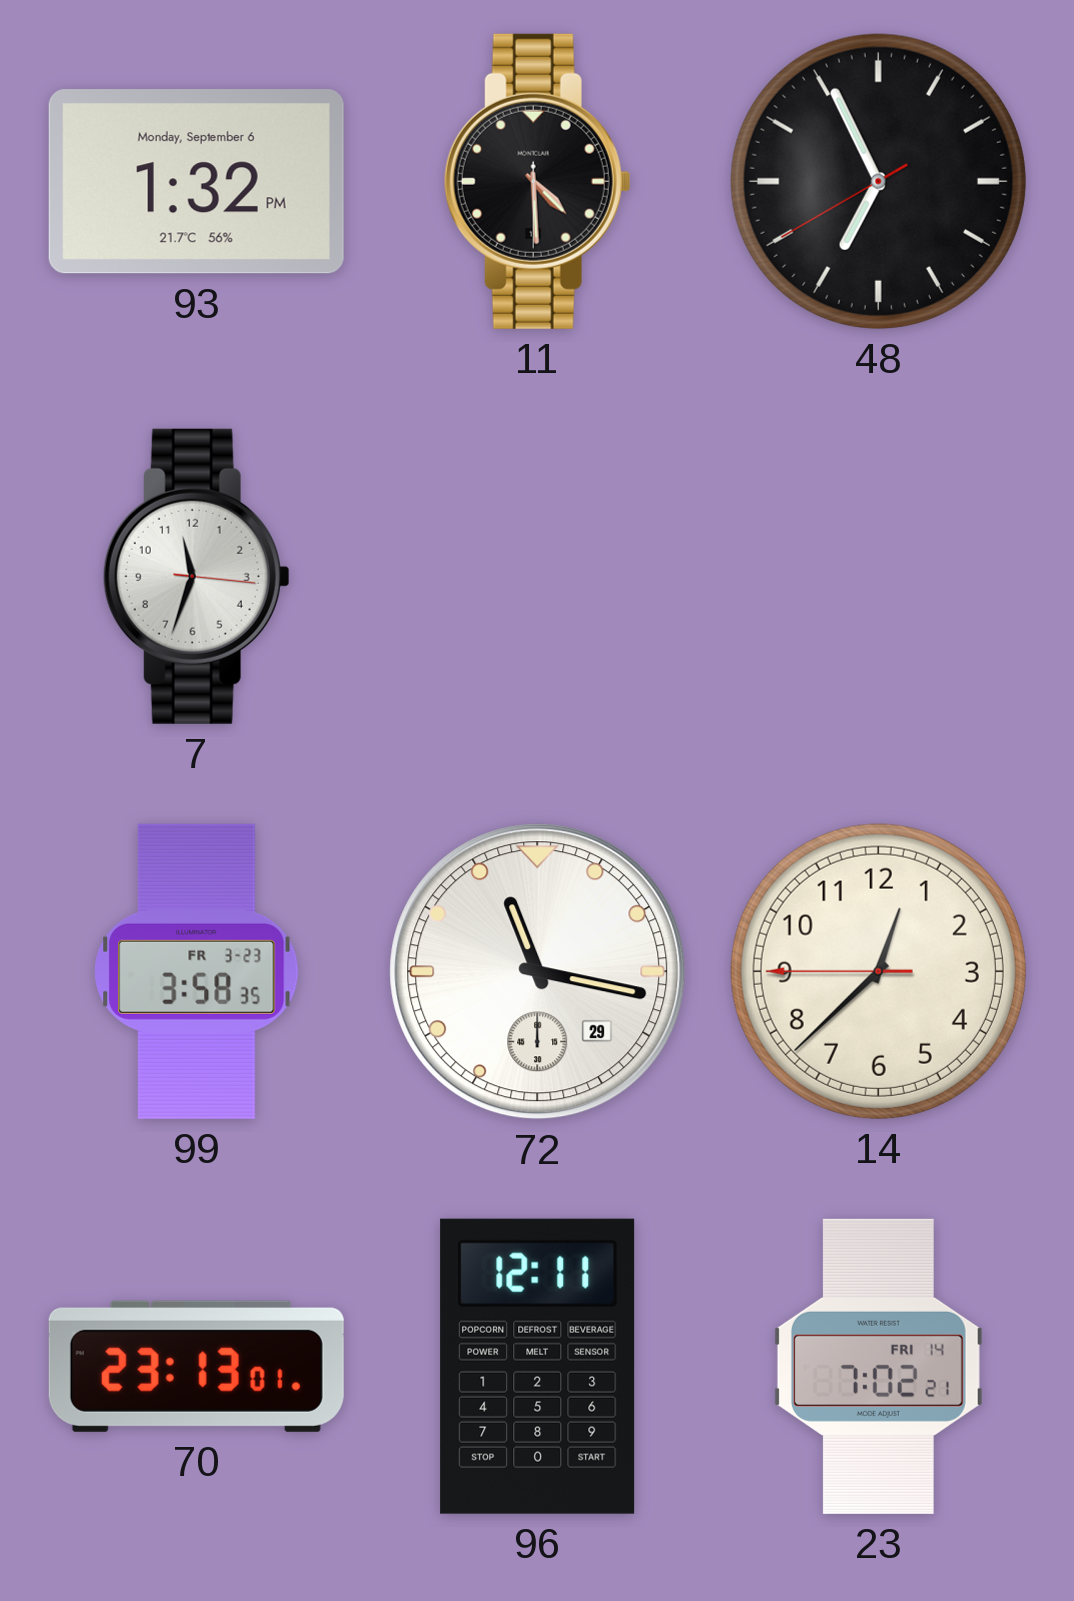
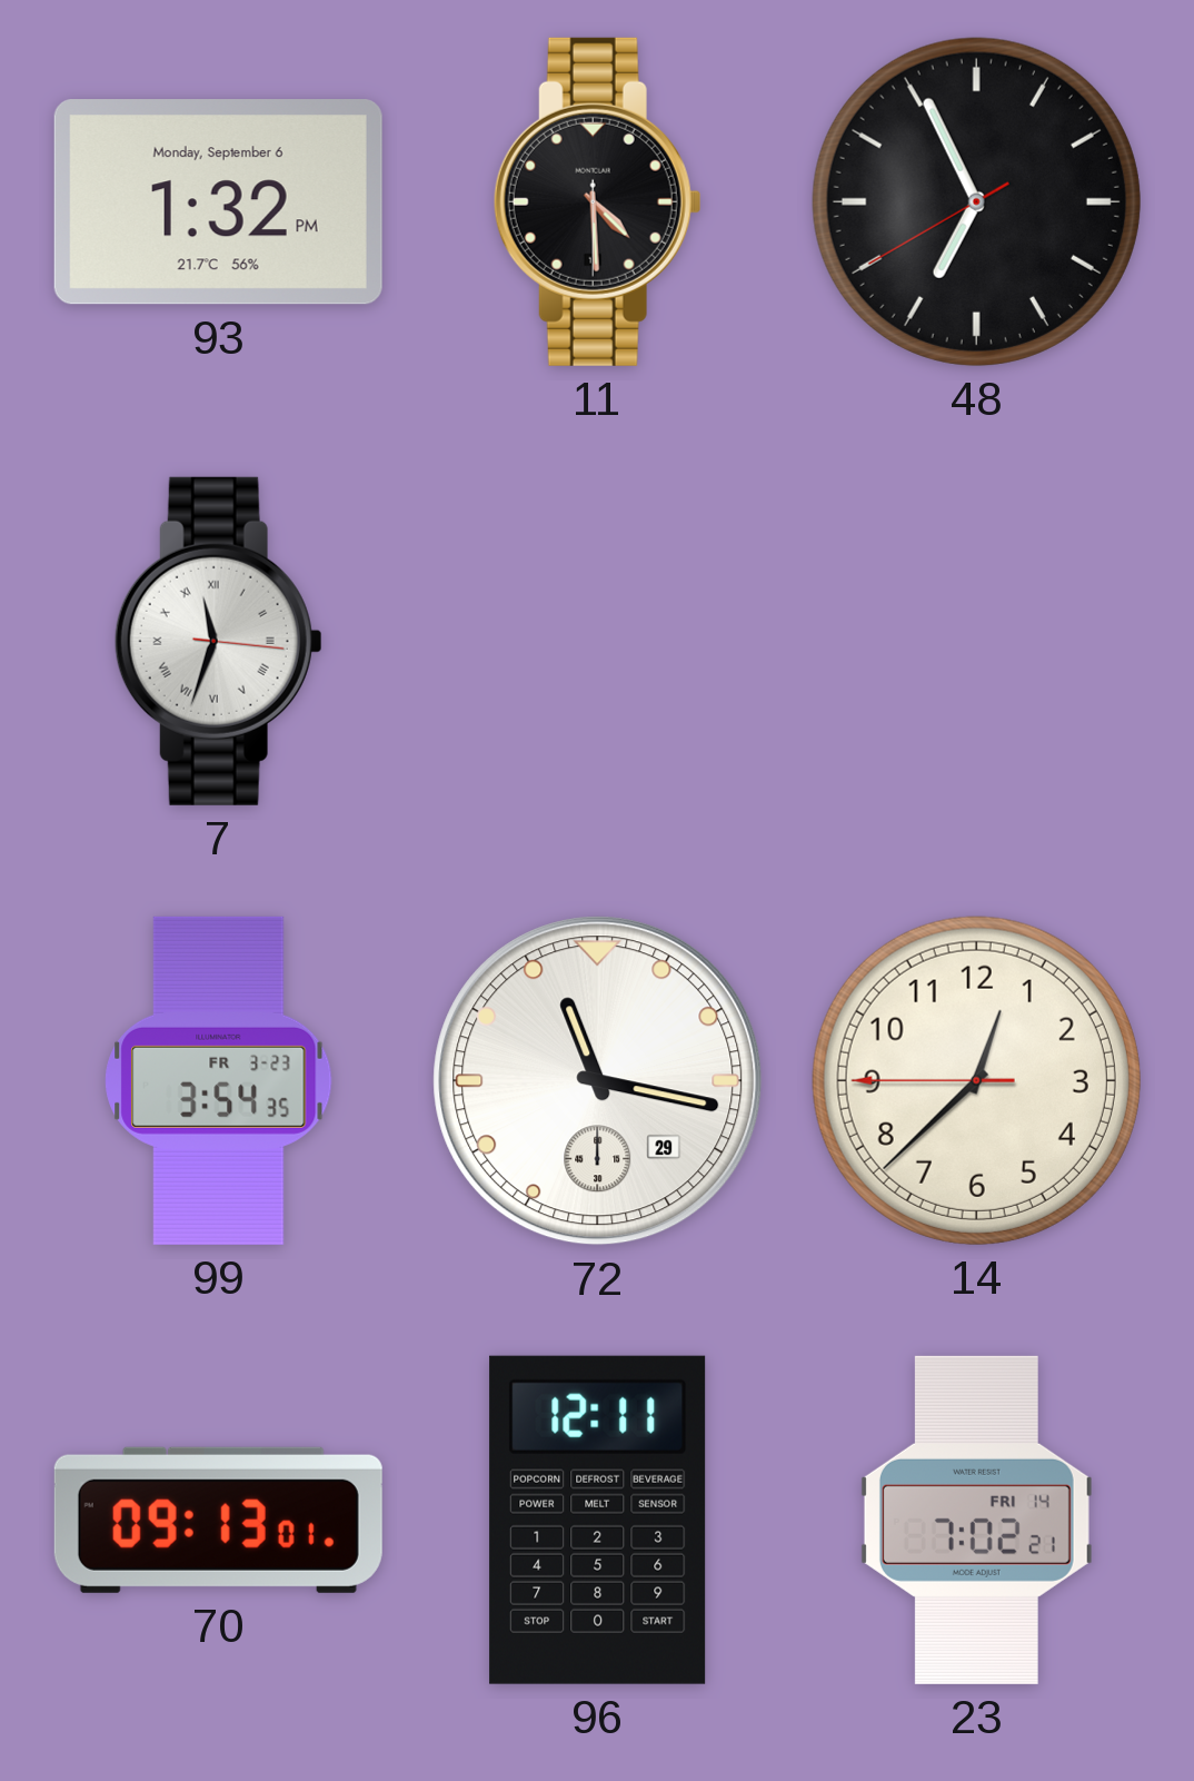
7 numerals: Arabic -> Roman (218, 641)
99: 3:58 -> 3:54 (219, 1080)
70: 23:13 -> 09:13 (218, 1520)
